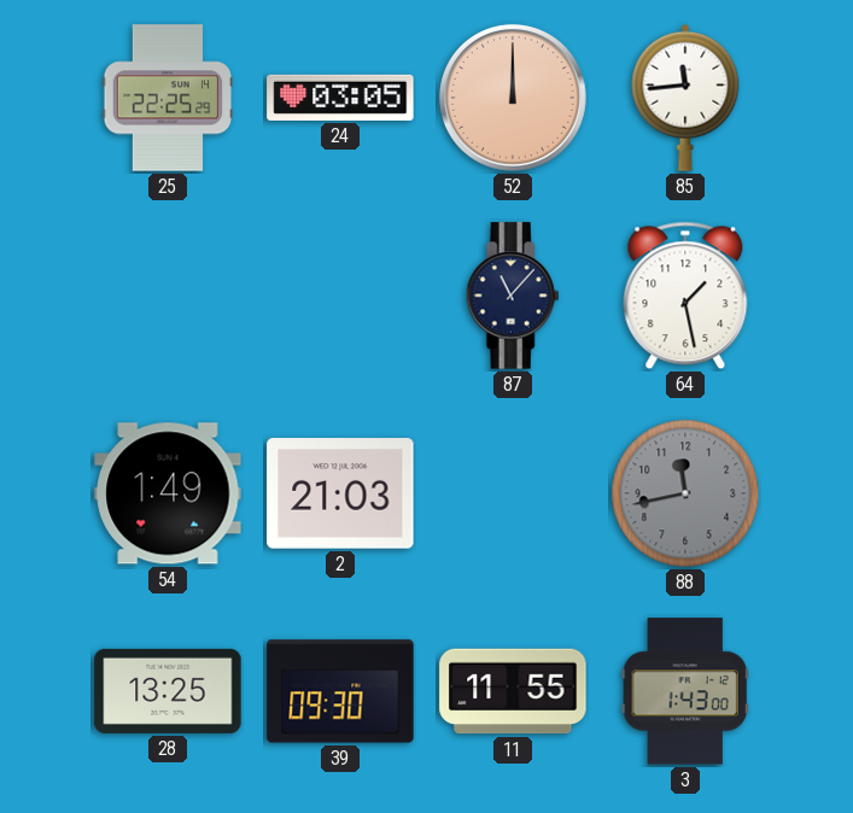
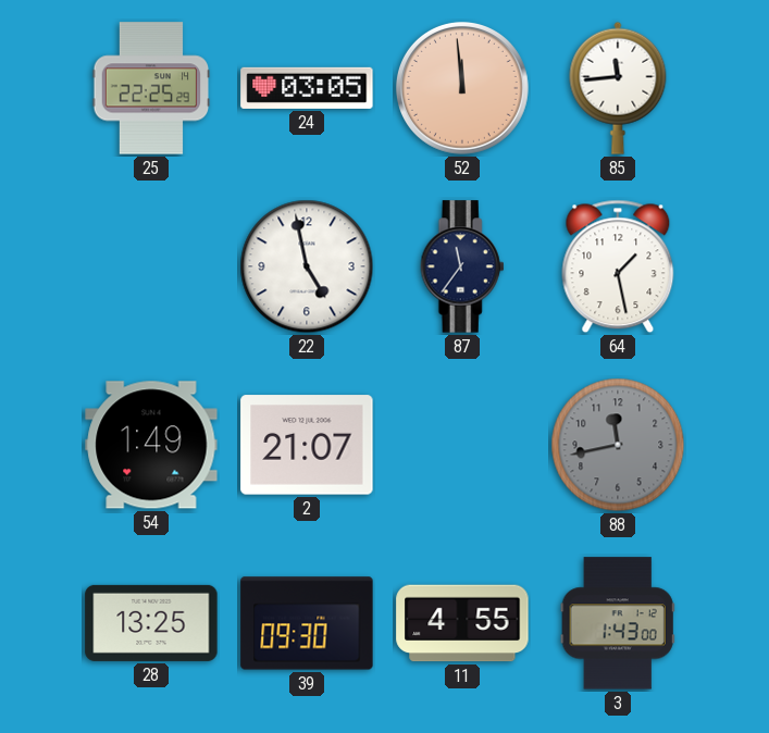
52: 12:00 -> 11:59 (462, 88)
22: none -> 4:58 (307, 266)
87: 11:07 -> 11:36 (462, 266)
2: 21:03 -> 21:07 (307, 445)
11: 11:55 -> 4:55 (462, 623)
